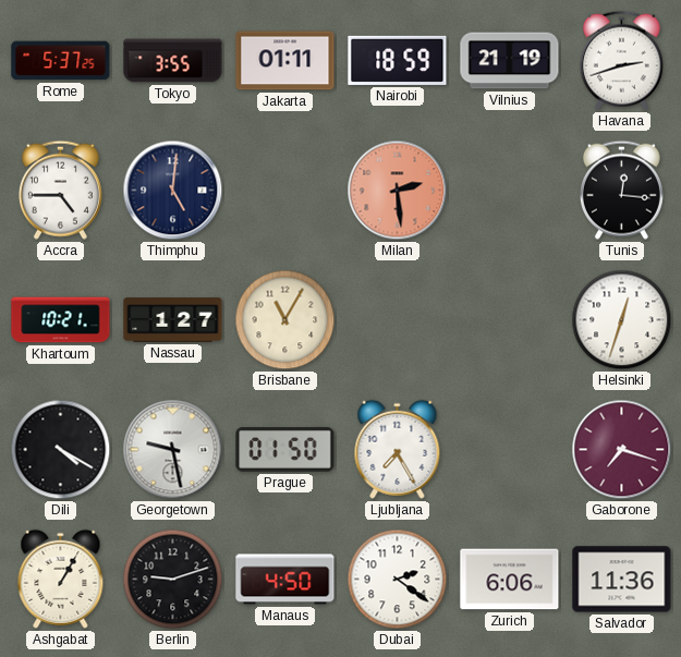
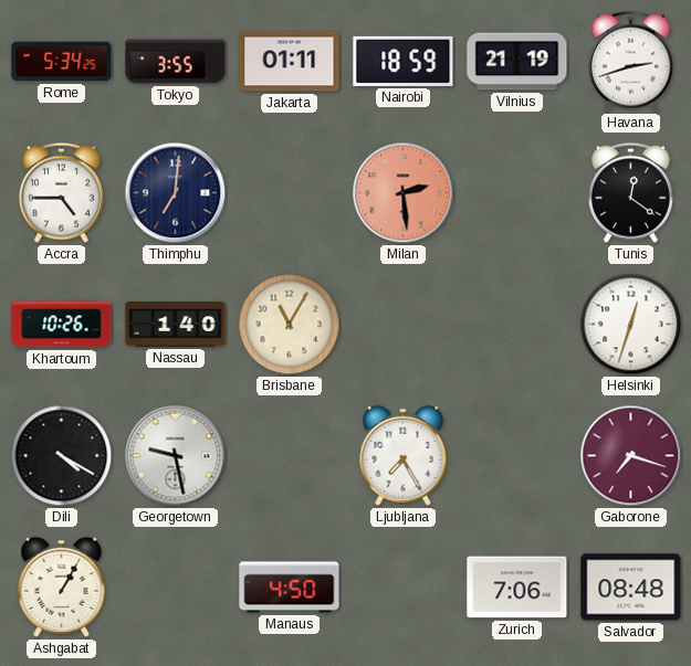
Rome: 5:37 -> 5:34 (62, 62)
Thimphu: 5:01 -> 7:01 (176, 193)
Tunis: 12:16 -> 12:21 (630, 192)
Khartoum: 10:21 -> 10:26 (62, 325)
Nassau: 1:27 -> 1:40 (176, 325)
Prague: 01:50 -> none (285, 450)
Berlin: 9:12 -> none (173, 580)
Dubai: 2:21 -> none (398, 580)
Zurich: 6:06 -> 7:06 (517, 588)
Salvador: 11:36 -> 08:48 (631, 588)
